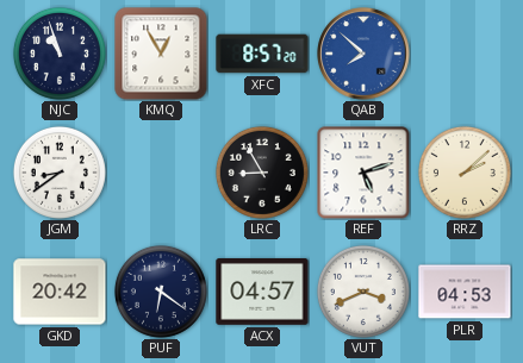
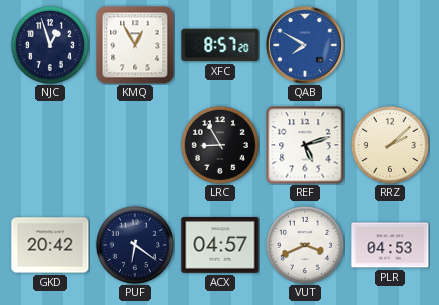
NJC: 10:57 -> 12:57 (50, 45)
QAB: 7:52 -> 7:50 (305, 45)
JGM: 8:39 -> none (60, 173)
